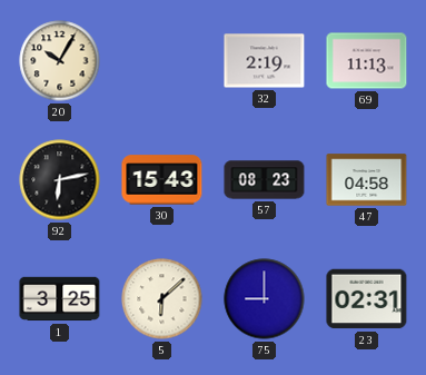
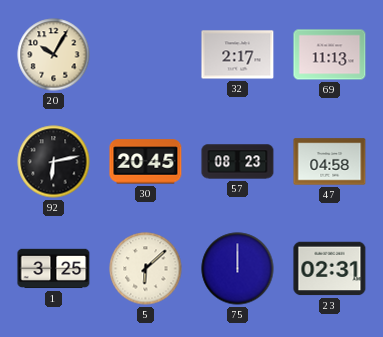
32: 2:19 -> 2:17 (238, 55)
30: 15:43 -> 20:45 (146, 162)
75: 9:00 -> 12:00 (238, 269)
